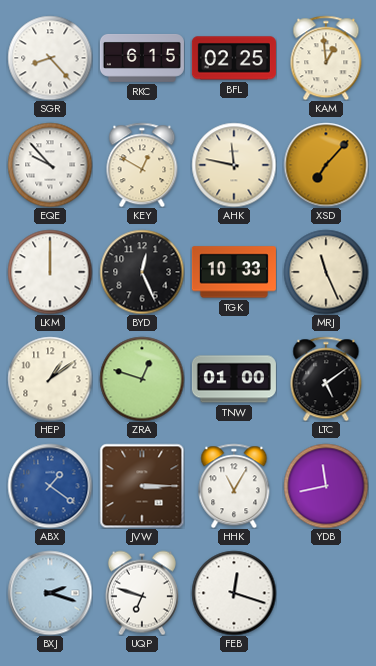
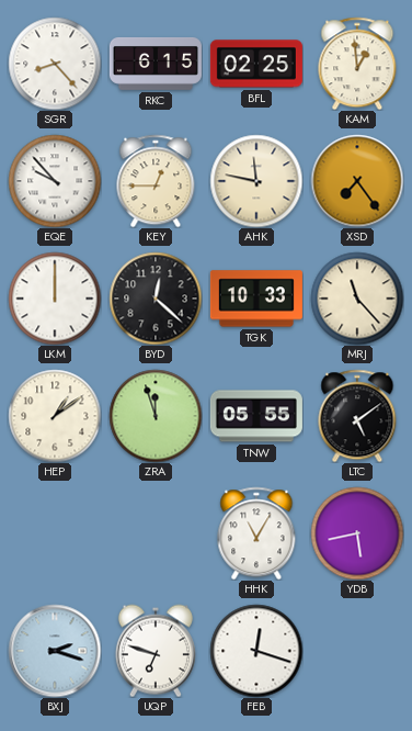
KEY: 12:50 -> 12:45 (156, 181)
XSD: 7:07 -> 7:24 (357, 181)
BYD: 12:26 -> 12:22 (156, 299)
MRJ: 11:26 -> 11:23 (357, 299)
ZRA: 12:48 -> 11:57 (156, 416)
TNW: 01:00 -> 05:55 (256, 416)
ABX: 1:21 -> none (50, 486)
JVW: 3:15 -> none (142, 486)
YDB: 11:43 -> 5:43 (357, 533)
